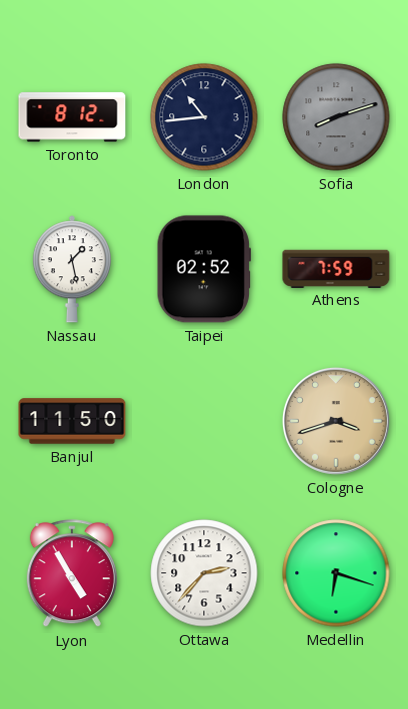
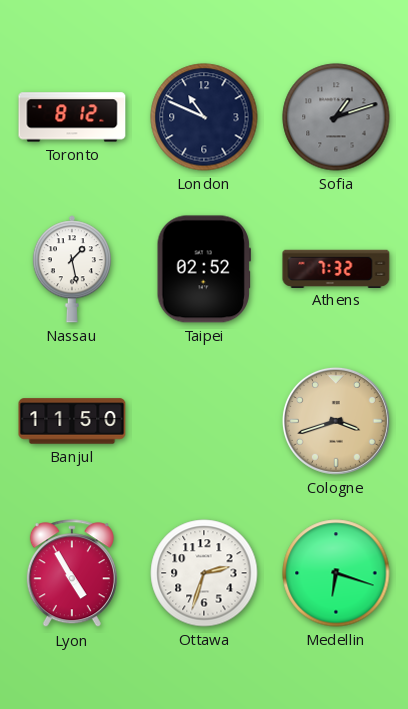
London: 10:44 -> 10:49 (204, 117)
Sofia: 8:12 -> 1:12 (336, 117)
Athens: 7:59 -> 7:32 (336, 268)
Ottawa: 2:37 -> 2:33 (204, 573)
